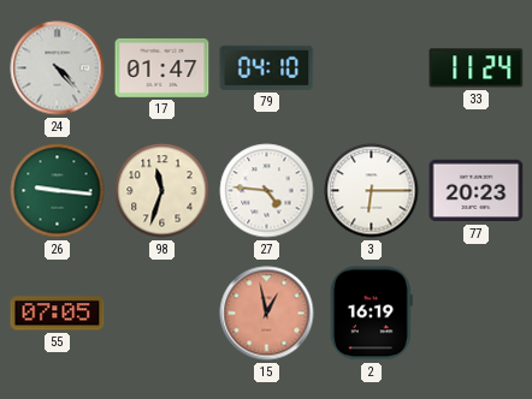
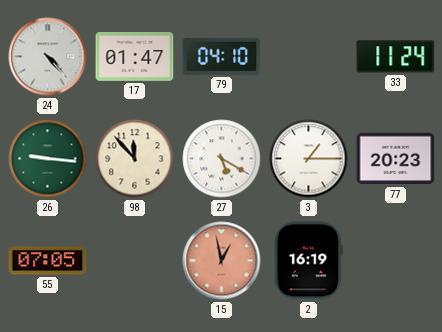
98: 11:33 -> 11:53 (135, 159)
27: 4:46 -> 5:20 (222, 159)
3: 6:15 -> 1:15 (309, 159)
